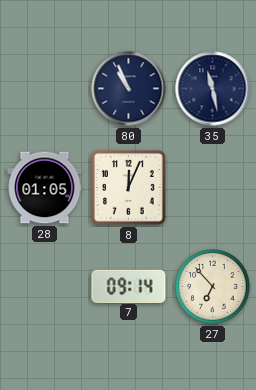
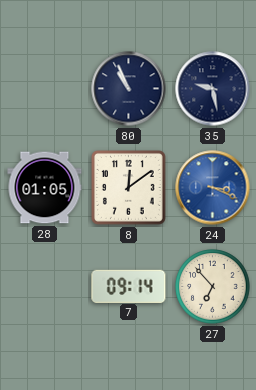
35: 11:28 -> 9:28 (213, 89)
8: 12:04 -> 12:09 (128, 187)
24: none -> 3:19 (213, 188)
